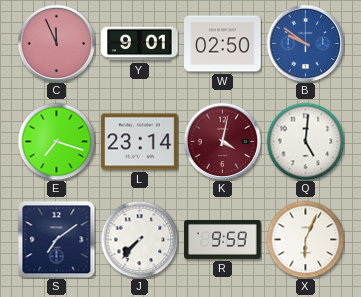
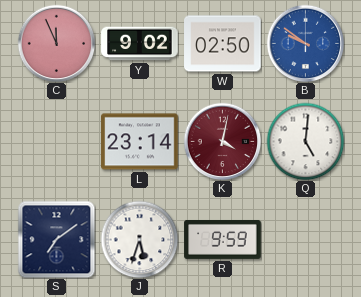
Y: 9:01 -> 9:02 (140, 44)
E: 7:18 -> none (56, 141)
J: 7:37 -> 5:33 (139, 239)
X: 6:04 -> none (305, 239)
